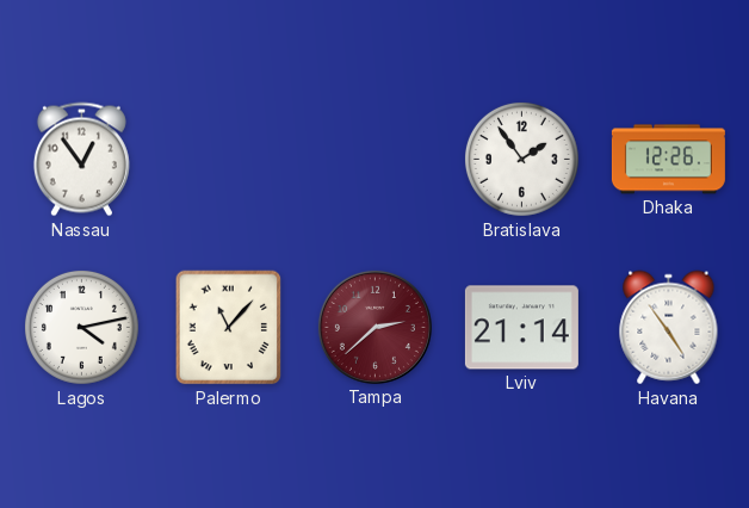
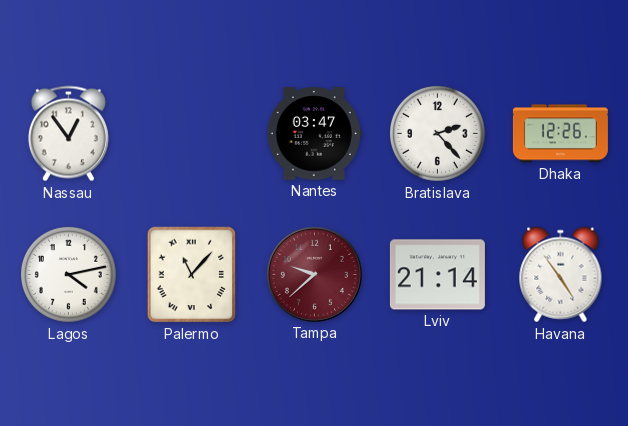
Nantes: none -> 03:47 (314, 134)
Bratislava: 1:54 -> 2:23 (437, 133)
Tampa: 2:38 -> 9:38 (314, 274)
